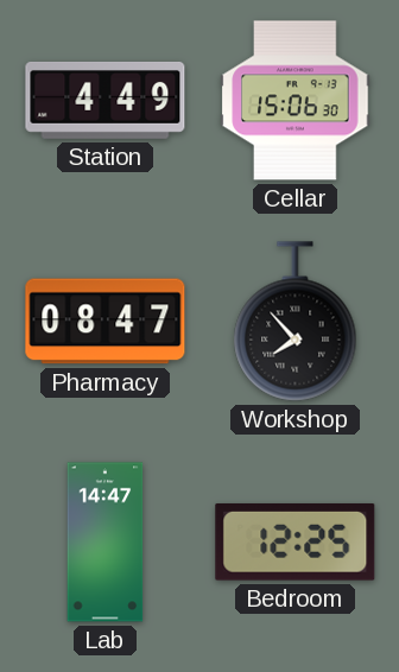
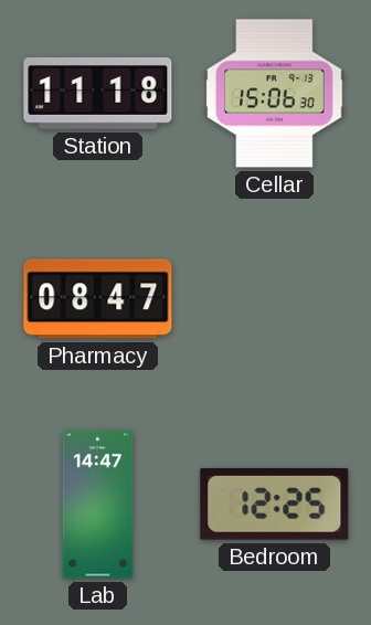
Station: 4:49 -> 11:18 (98, 93)
Workshop: 7:53 -> none (296, 322)
